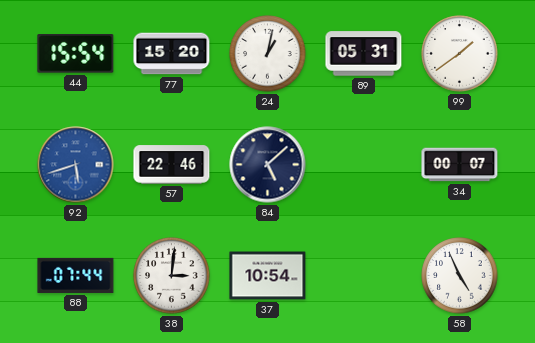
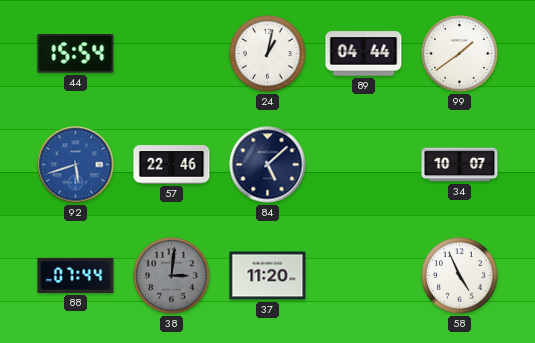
77: 15:20 -> none (172, 54)
89: 05:31 -> 04:44 (364, 54)
34: 00:07 -> 10:07 (460, 165)
38 dial: white -> grey (172, 276)
37: 10:54 -> 11:20 (268, 276)
